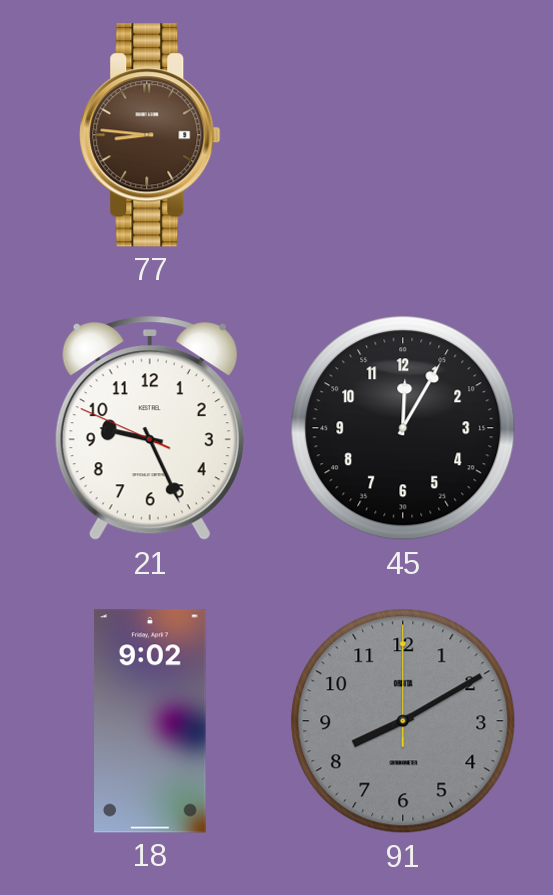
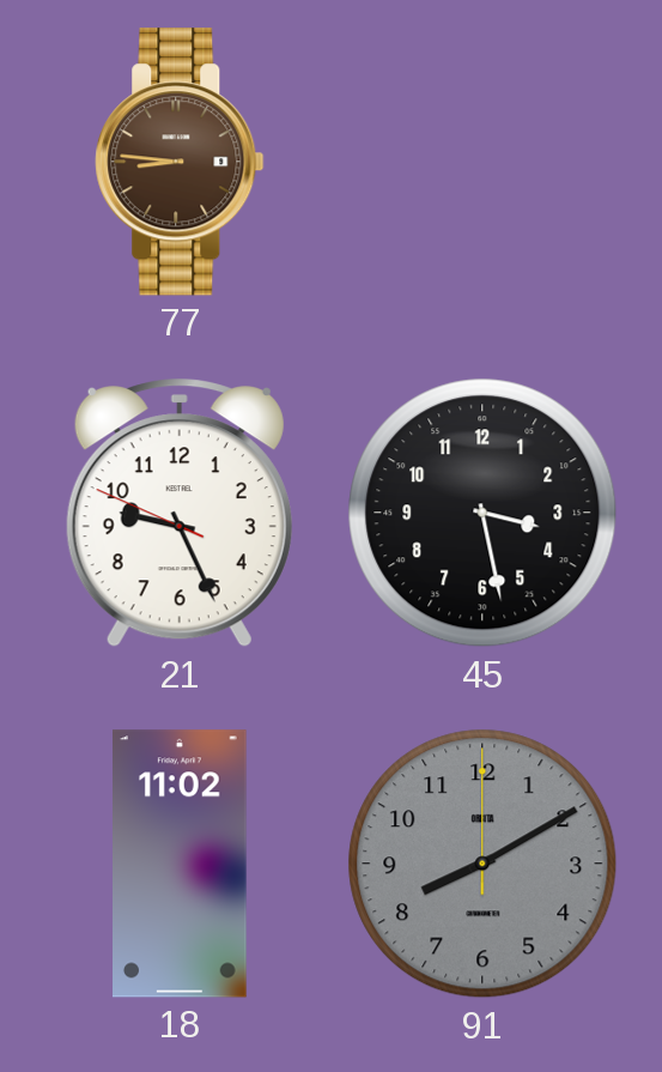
45: 12:05 -> 3:28 (482, 513)
18: 9:02 -> 11:02 (181, 864)
